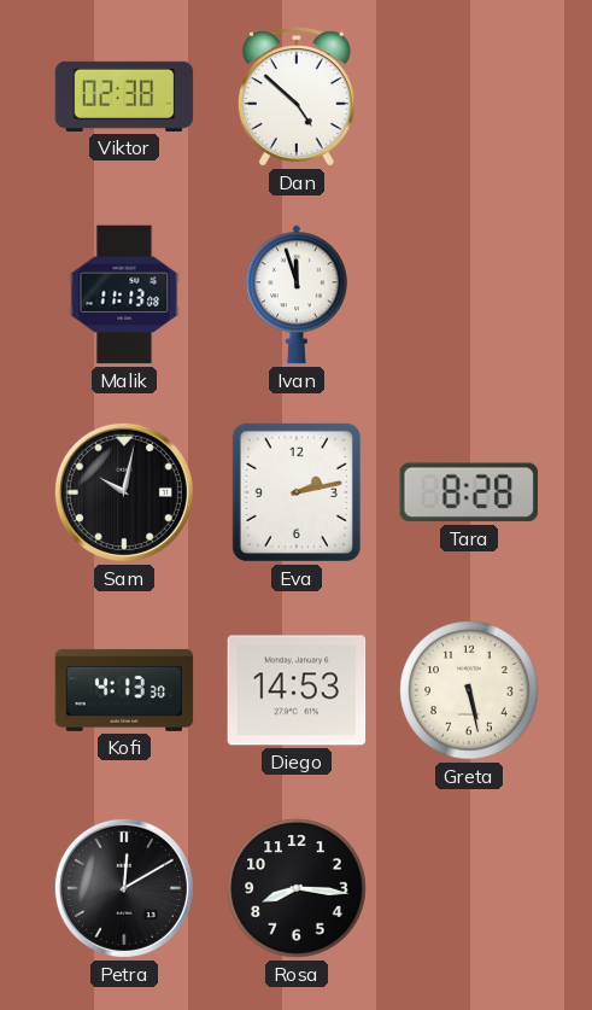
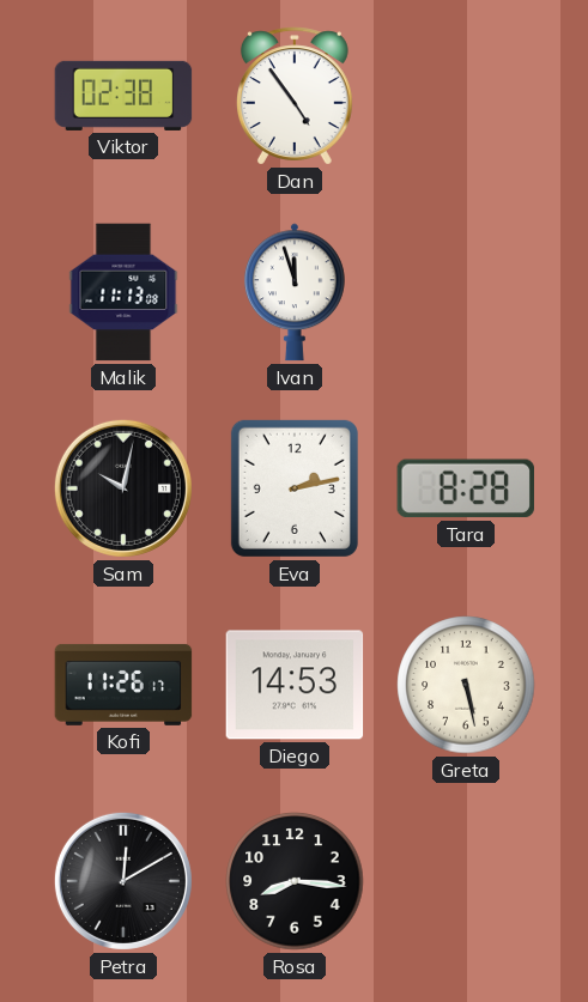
Dan: 4:52 -> 4:54 (295, 96)
Kofi: 4:13 -> 11:26 (123, 685)
